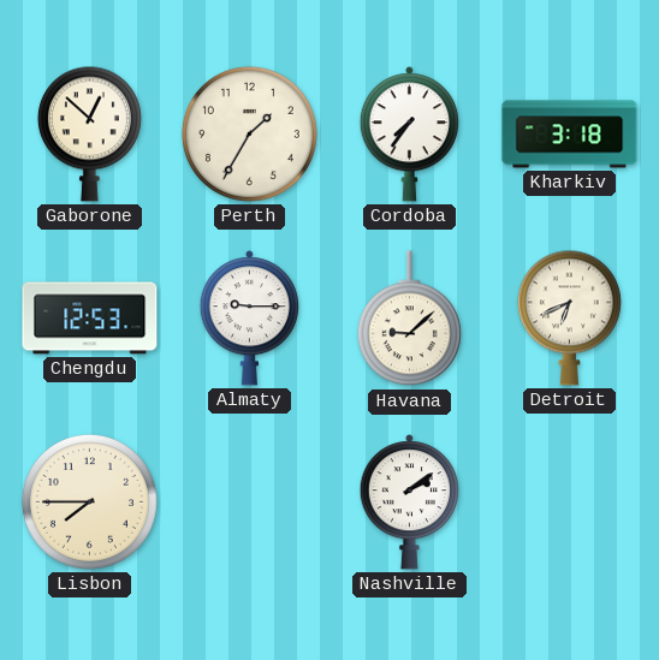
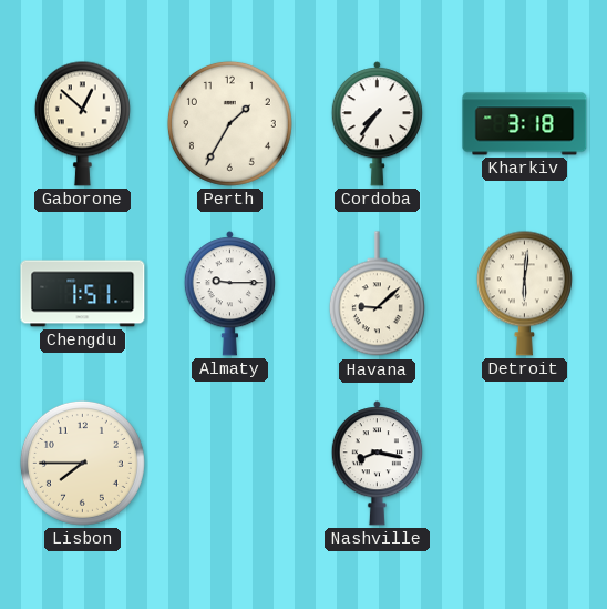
Chengdu: 12:53 -> 1:51 (83, 294)
Detroit: 6:41 -> 6:01 (524, 293)
Nashville: 2:09 -> 8:17 (377, 464)
